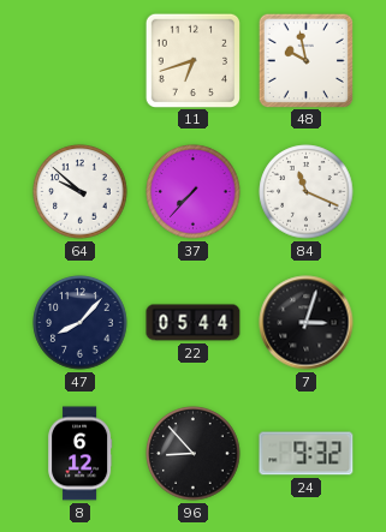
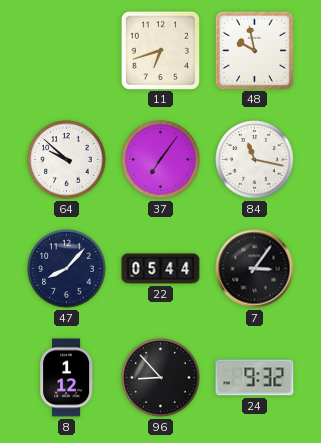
37: 7:37 -> 7:06 (161, 160)
84: 11:19 -> 11:17 (255, 160)
7: 3:03 -> 3:06 (255, 269)
8: 6:12 -> 1:12 (67, 378)
